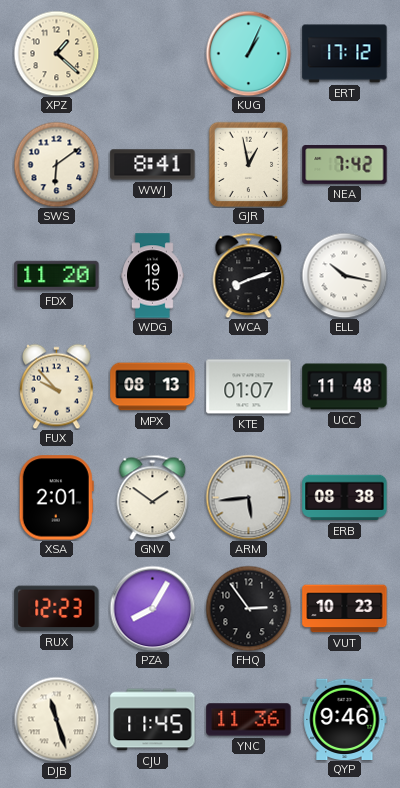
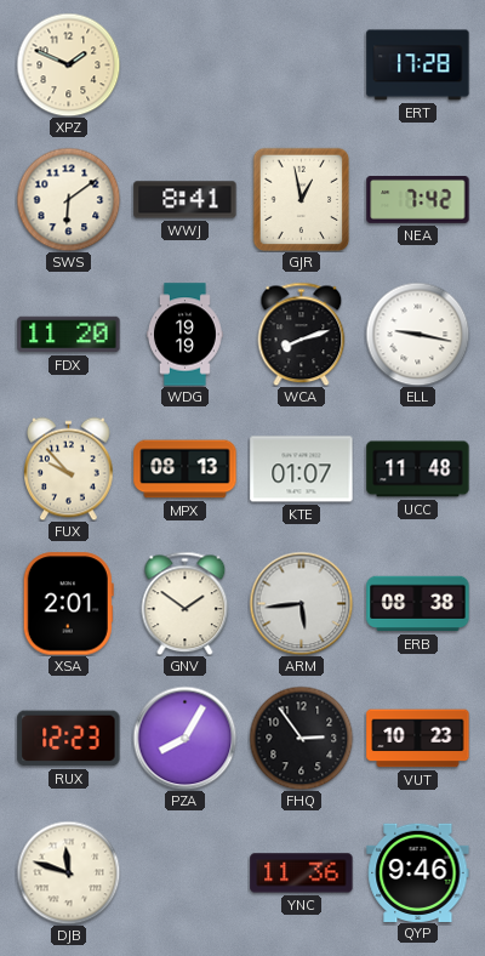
XPZ: 1:22 -> 1:49 (68, 64)
KUG: 1:04 -> none (248, 53)
ERT: 17:12 -> 17:28 (418, 66)
WDG: 19:15 -> 19:19 (186, 335)
ELL: 10:17 -> 9:17 (417, 334)
DJB: 11:27 -> 11:48 (68, 872)
CJU: 11:45 -> none (153, 720)
